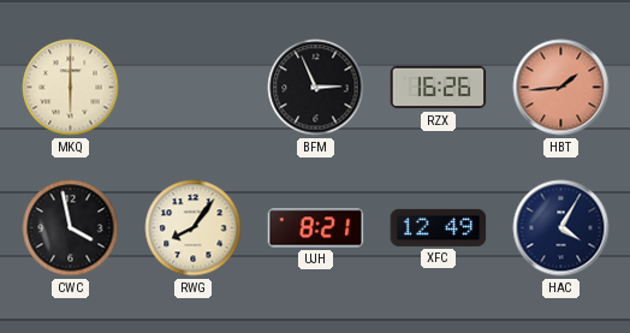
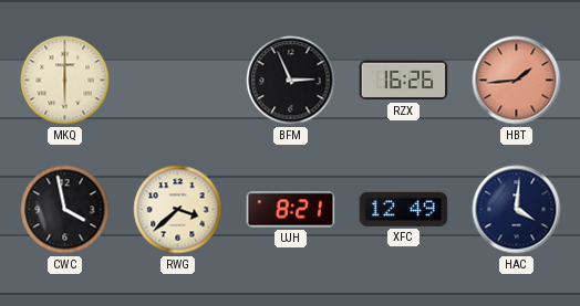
RWG: 8:06 -> 3:38 (178, 210)
HAC: 4:05 -> 4:01 (517, 210)
